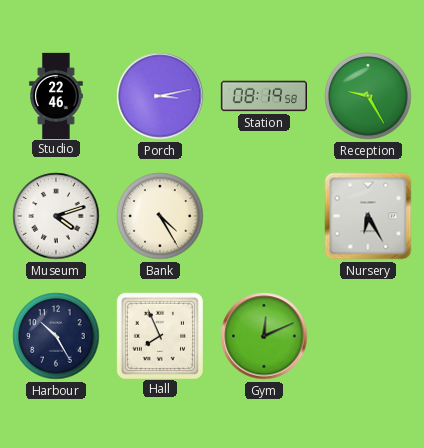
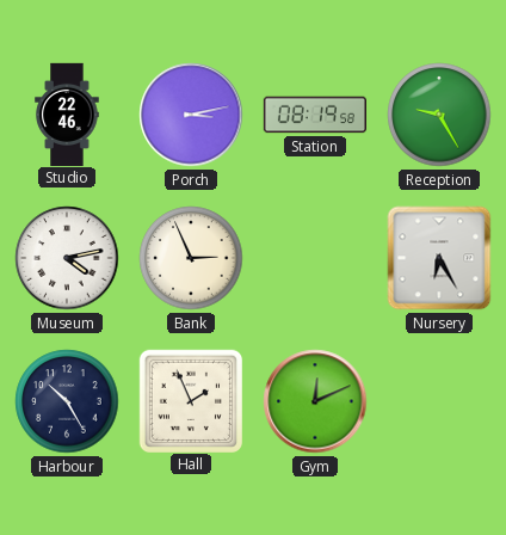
Museum: 4:12 -> 4:13 (67, 258)
Bank: 4:25 -> 2:56 (191, 258)
Hall: 7:56 -> 1:56 (190, 400)
